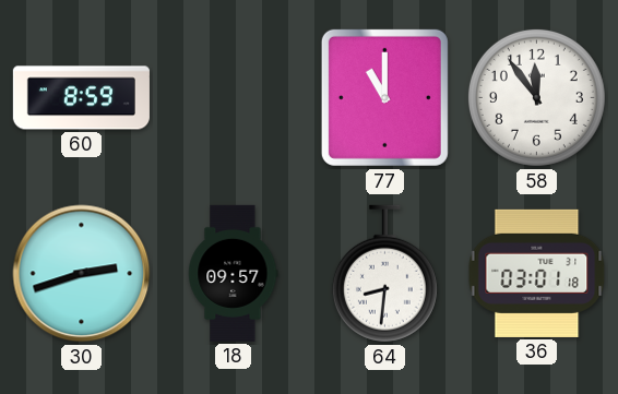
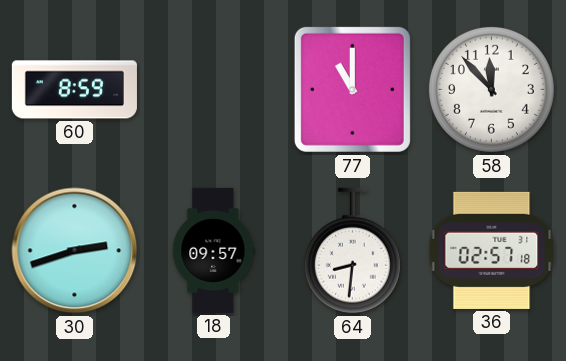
58: 11:54 -> 11:53 (491, 89)
36: 03:01 -> 02:57 (492, 250)
